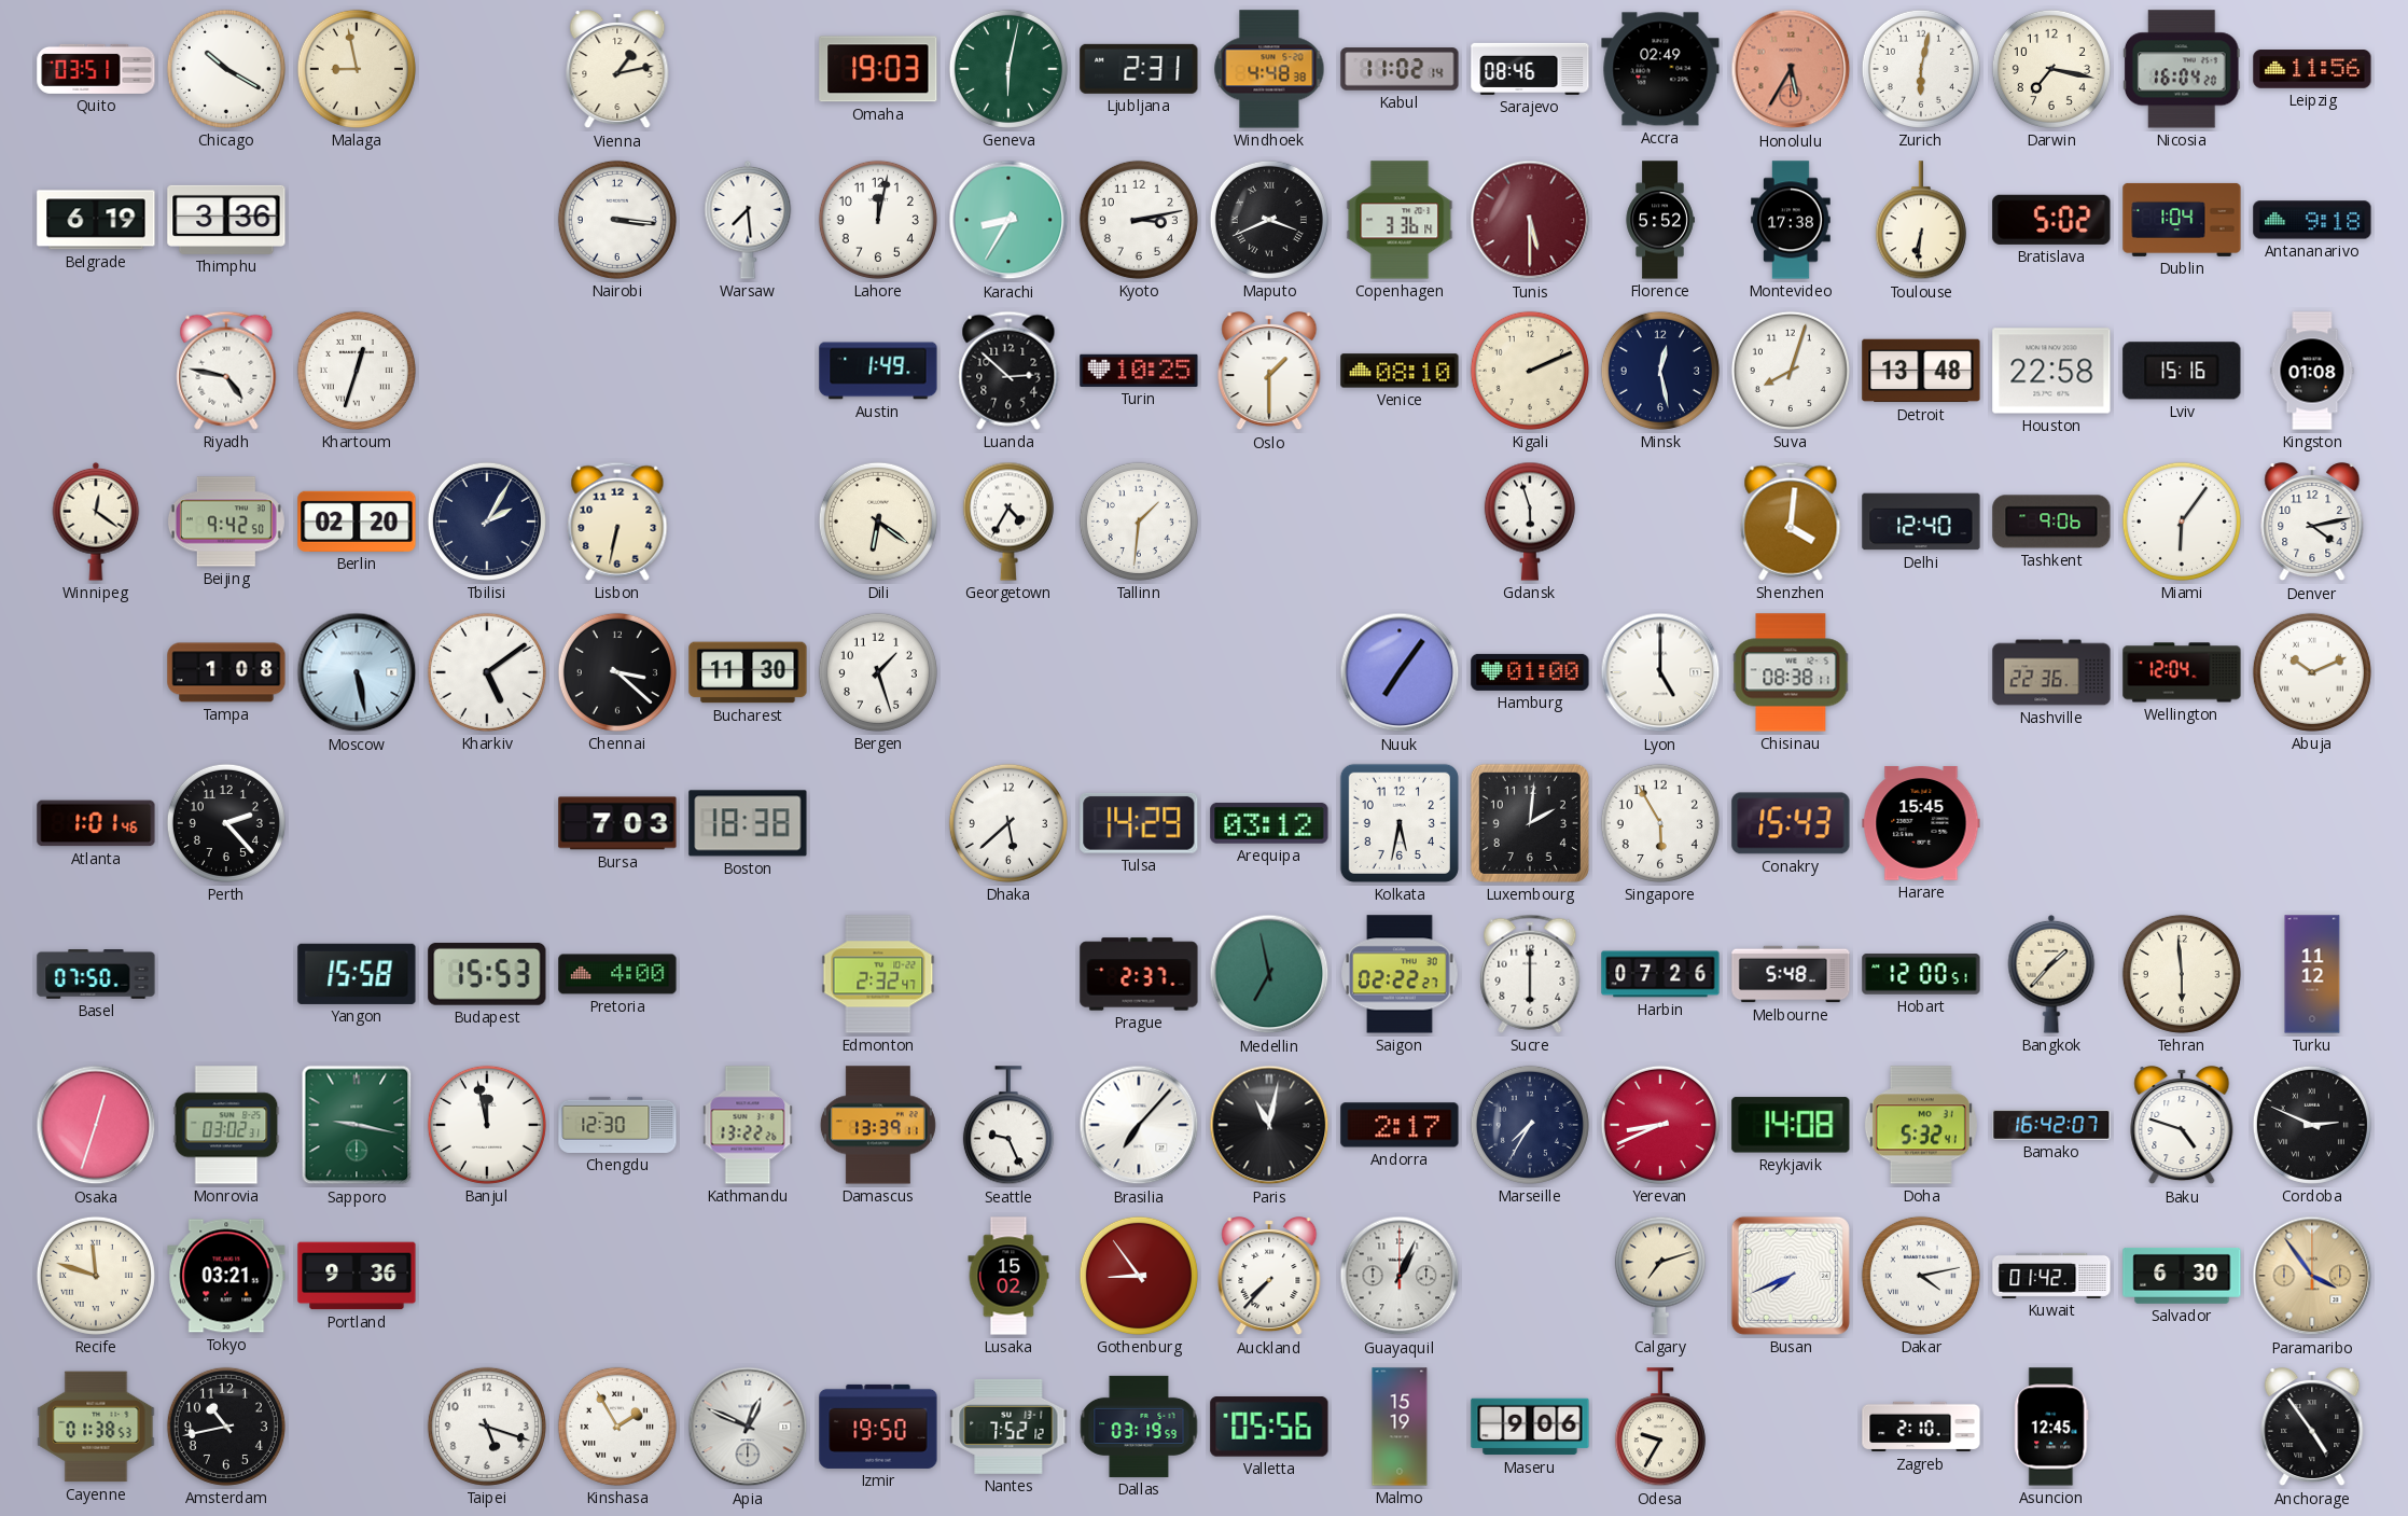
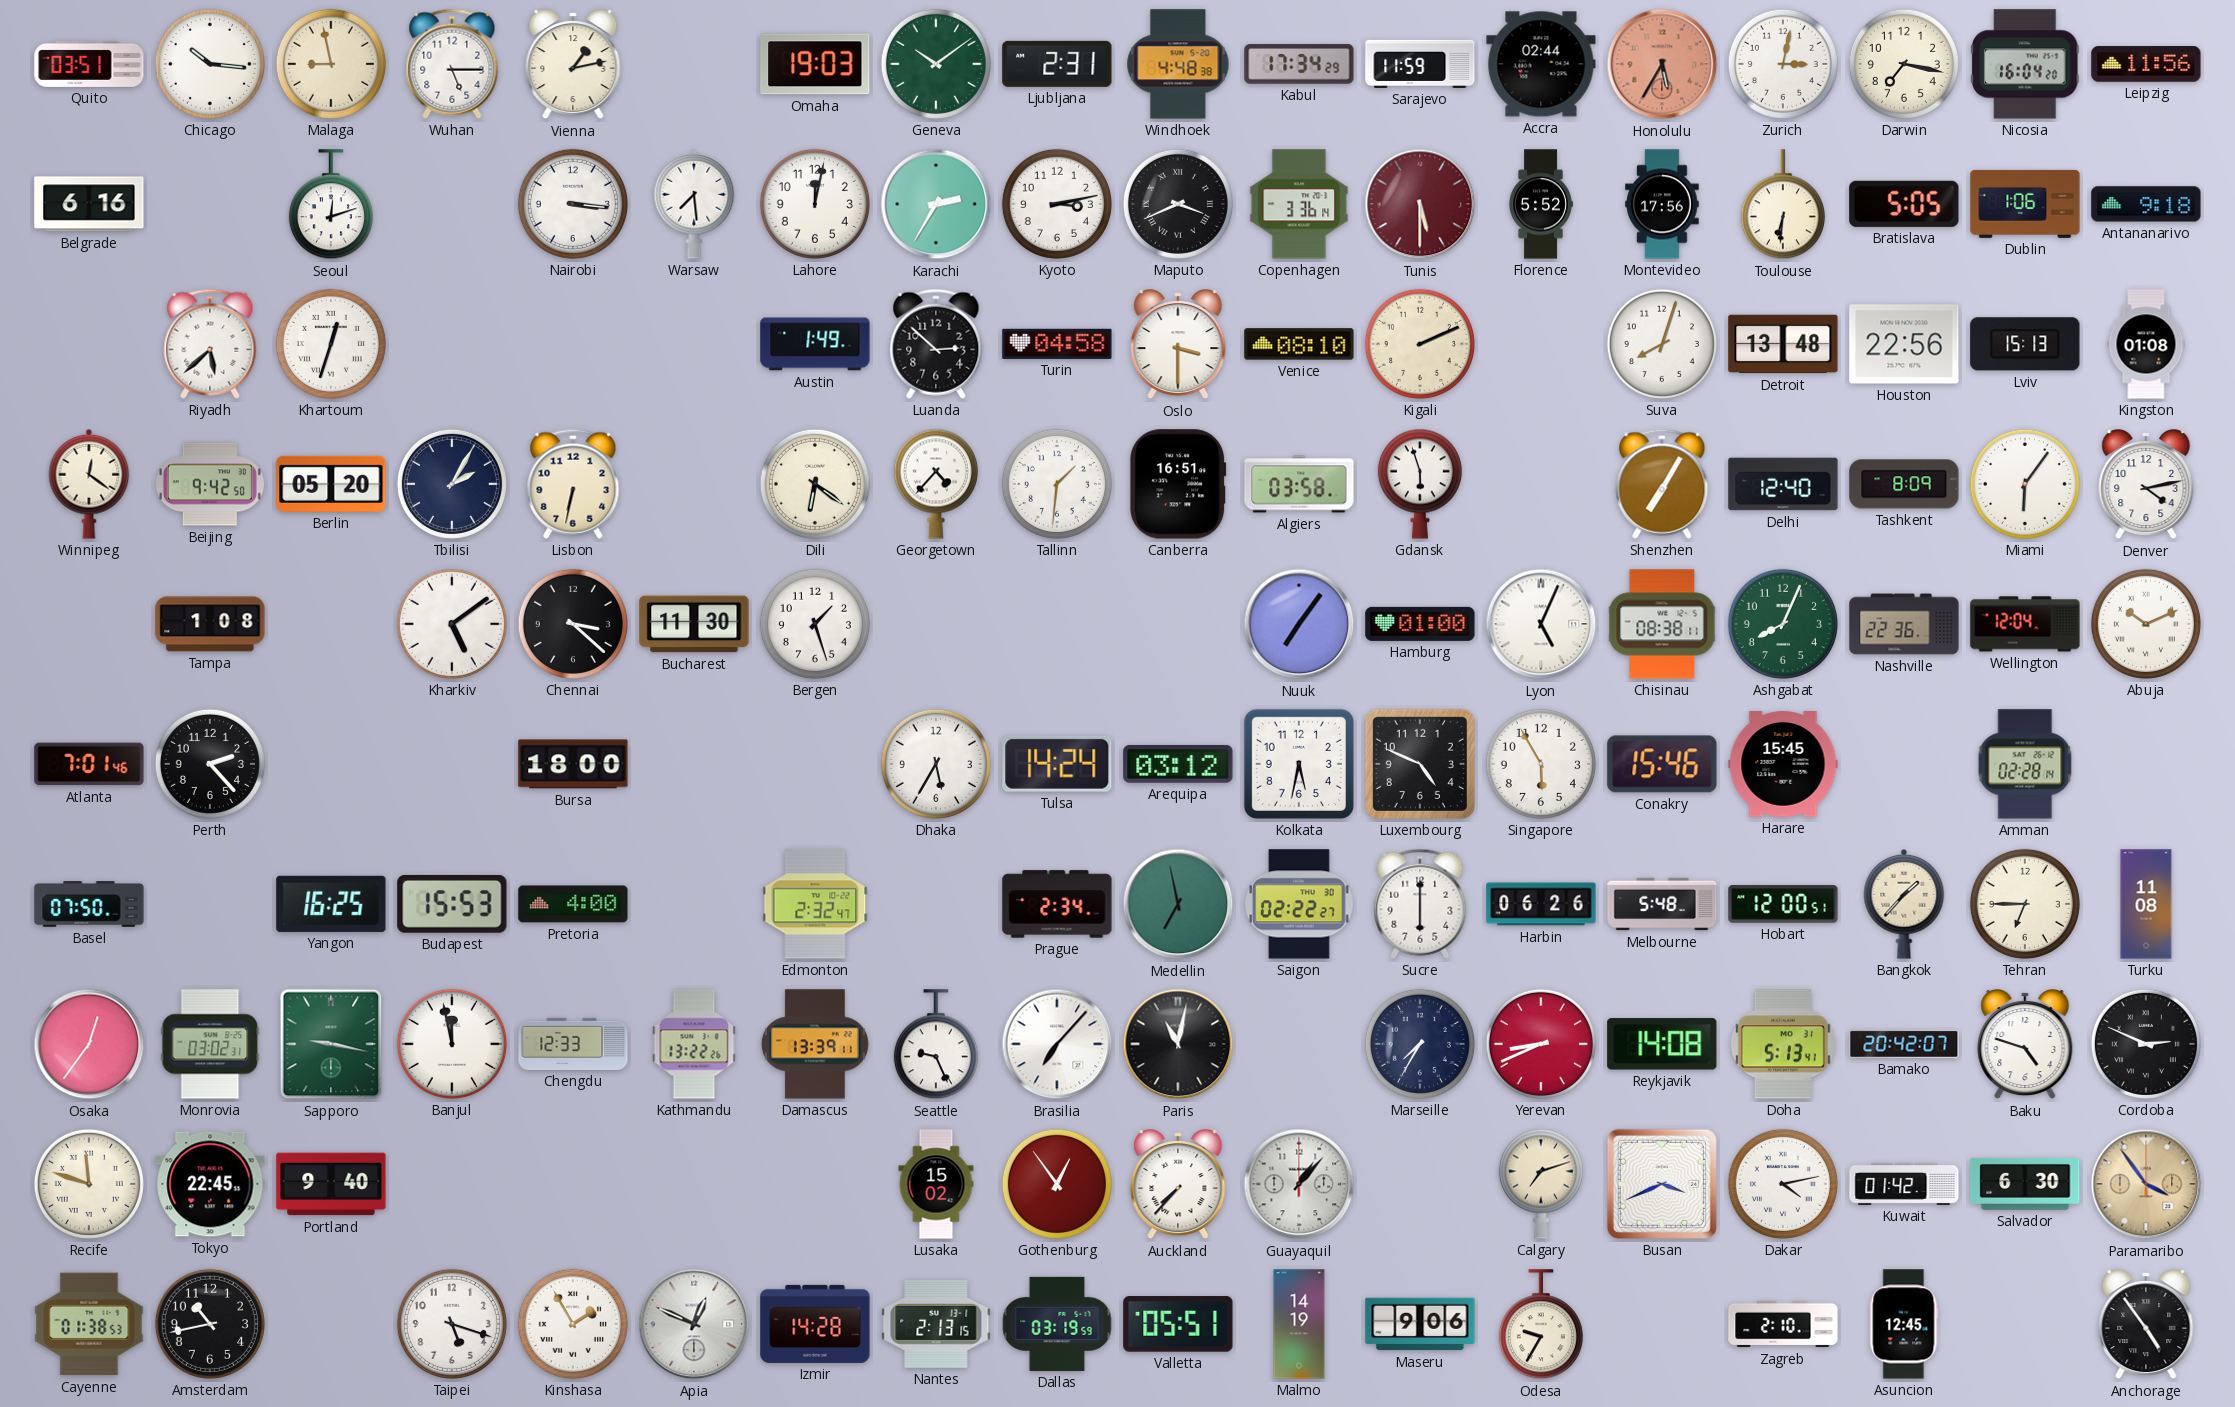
Chicago: 10:20 -> 10:16 (210, 64)
Wuhan: none -> 5:15 (452, 64)
Geneva: 6:02 -> 10:09 (936, 64)
Kabul: 11:02 -> 17:34 (1299, 64)
Sarajevo: 08:46 -> 11:59 (1420, 64)
Accra: 02:49 -> 02:44 (1541, 64)
Zurich: 6:02 -> 3:02 (1783, 64)
Belgrade: 6:19 -> 6:16 (89, 204)
Thimphu: 3:36 -> none (226, 220)
Seoul: none -> 12:12 (331, 205)
Karachi: 8:35 -> 2:35 (936, 204)
Montevideo: 17:38 -> 17:56 (1662, 204)
Bratislava: 5:02 -> 5:05 (1904, 204)
Dublin: 1:04 -> 1:06 (2025, 204)
Riyadh: 4:47 -> 5:38 (210, 344)
Turin: 10:25 -> 04:58 (1057, 344)
Oslo: 1:30 -> 3:30 (1178, 345)
Minsk: 12:28 -> none (1660, 371)
Houston: 22:58 -> 22:56 (1904, 344)
Lviv: 15:16 -> 15:13 (2025, 344)
Berlin: 02:20 -> 05:20 (331, 484)
Georgetown: 4:35 -> 4:37 (936, 484)
Canberra: none -> 16:51 (1178, 484)
Algiers: none -> 03:58 (1299, 484)
Shenzhen: 4:01 -> 7:05 (1662, 484)
Tashkent: 9:06 -> 8:09 (1904, 484)
Moscow: 5:28 -> none (357, 672)
Lyon: 5:00 -> 5:04 (1541, 624)
Ashgabat: none -> 8:04 (1783, 624)
Atlanta: 1:01 -> 7:01 (89, 764)
Bursa: 7:03 -> 18:00 (573, 764)
Boston: 18:38 -> none (748, 823)
Dhaka: 5:38 -> 5:35 (936, 764)
Tulsa: 14:29 -> 14:24 (1057, 764)
Luxembourg: 2:01 -> 4:49 (1420, 764)
Conakry: 15:43 -> 15:46 (1662, 764)
Amman: none -> 02:28 (2025, 764)
Yangon: 15:58 -> 16:25 (331, 904)
Prague: 2:37 -> 2:34 (1057, 904)
Harbin: 07:26 -> 06:26 (1541, 904)
Tehran: 5:59 -> 6:45 (2025, 904)
Turku: 11:12 -> 11:08 (2146, 904)
Osaka: 12:33 -> 12:36 (89, 1044)
Chengdu: 12:30 -> 12:33 (573, 1044)
Andorra: 2:17 -> none (1400, 1125)
Doha: 5:32 -> 5:13 (1783, 1044)
Bamako: 16:42 -> 20:42 (1904, 1044)
Tokyo: 03:21 -> 22:45 (210, 1184)
Portland: 9:36 -> 9:40 (331, 1184)
Gothenburg: 8:54 -> 12:54 (1057, 1184)
Guayaquil: 1:04 -> 1:07 (1299, 1184)
Busan: 7:41 -> 3:41 (1662, 1184)
Izmir: 19:50 -> 14:28 (815, 1324)
Nantes: 7:52 -> 2:13 (936, 1324)
Valletta: 05:56 -> 05:51 (1178, 1324)
Malmo: 15:19 -> 14:19 (1299, 1324)
